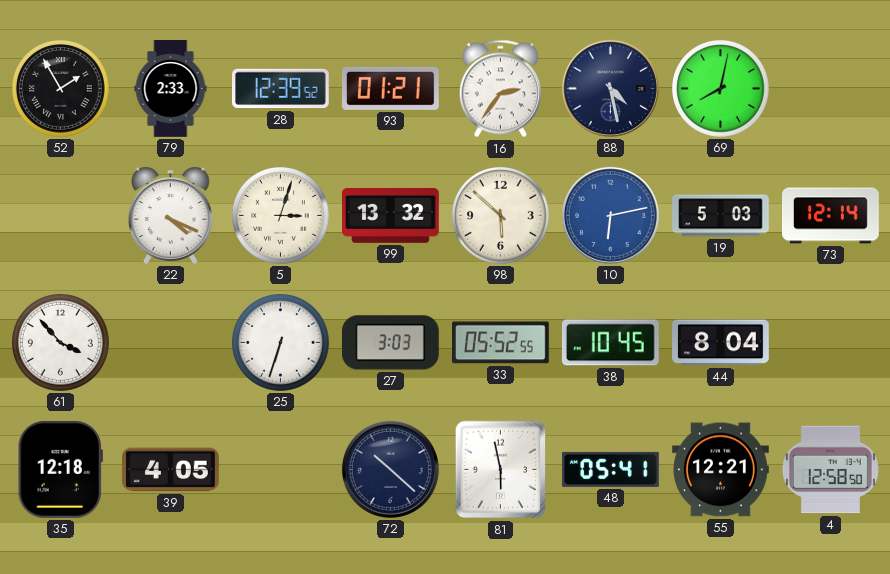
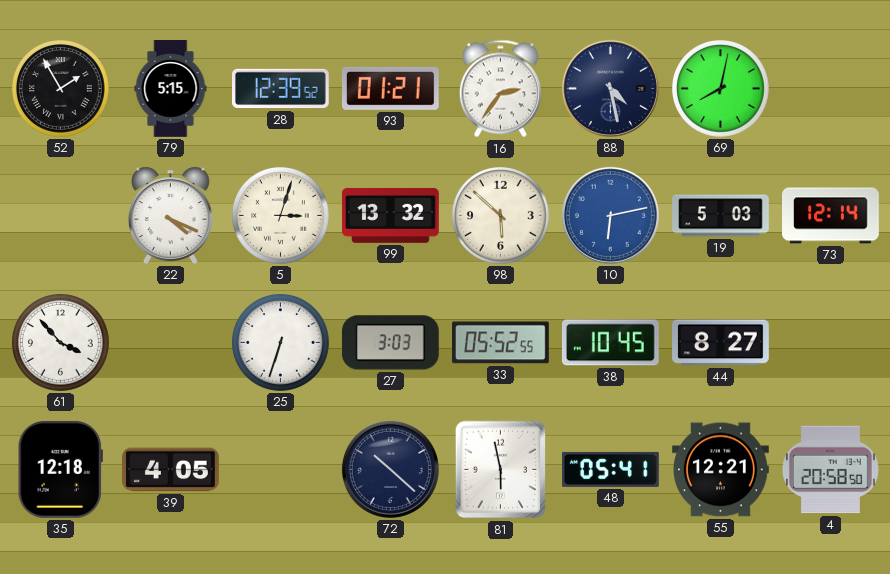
79: 2:33 -> 5:15 (171, 89)
44: 8:04 -> 8:27 (721, 343)
4: 12:58 -> 20:58 (830, 470)
